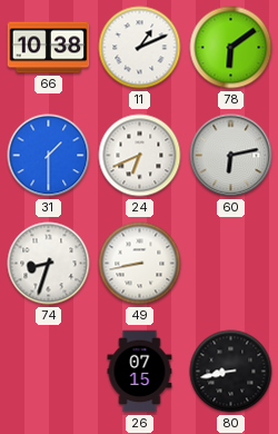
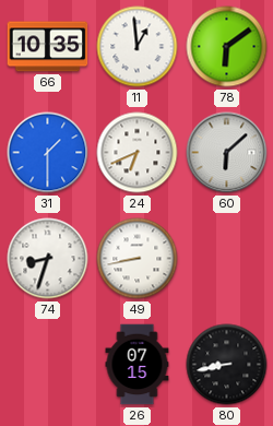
66: 10:38 -> 10:35 (48, 47)
11: 1:11 -> 12:59 (138, 47)
60: 6:13 -> 6:08 (227, 153)
